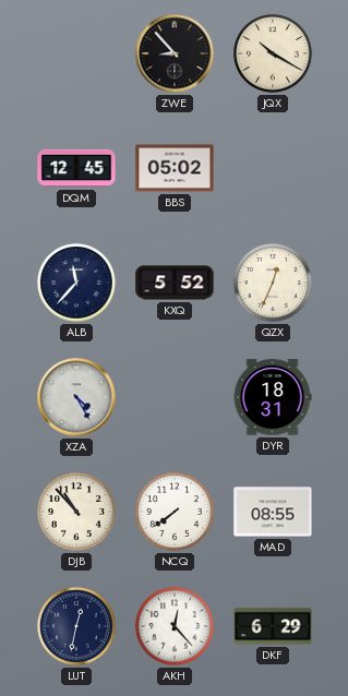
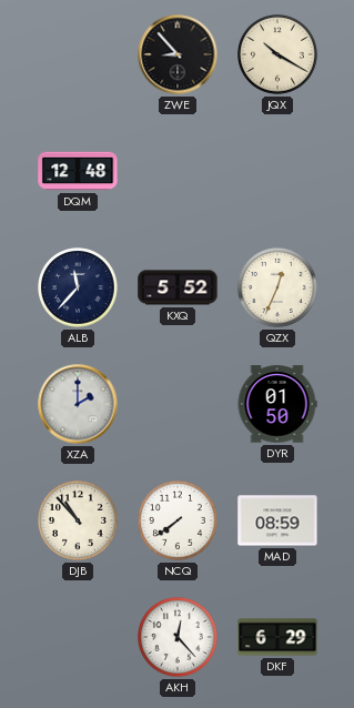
DQM: 12:45 -> 12:48 (78, 171)
BBS: 05:02 -> none (175, 168)
XZA: 4:25 -> 2:00 (78, 404)
DYR: 18:31 -> 01:50 (277, 404)
MAD: 08:55 -> 08:59 (277, 520)
LUT: 12:32 -> none (77, 627)
